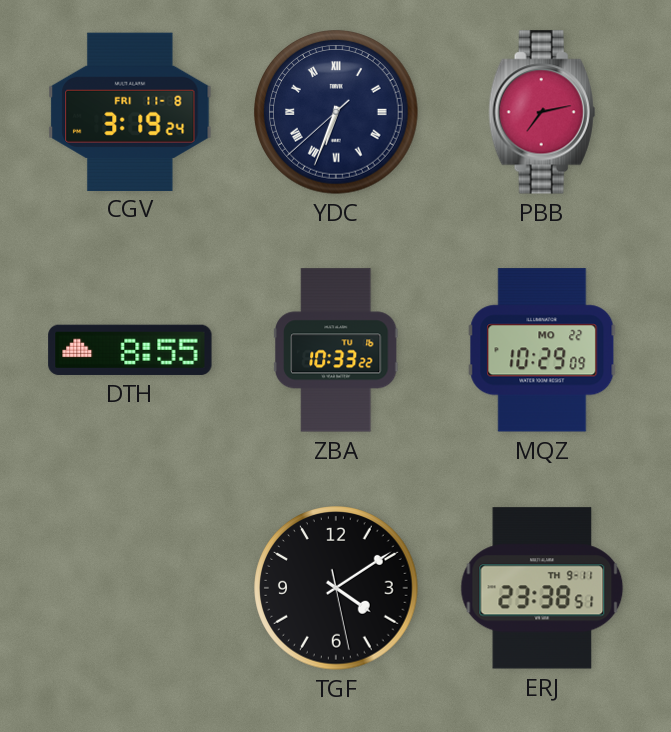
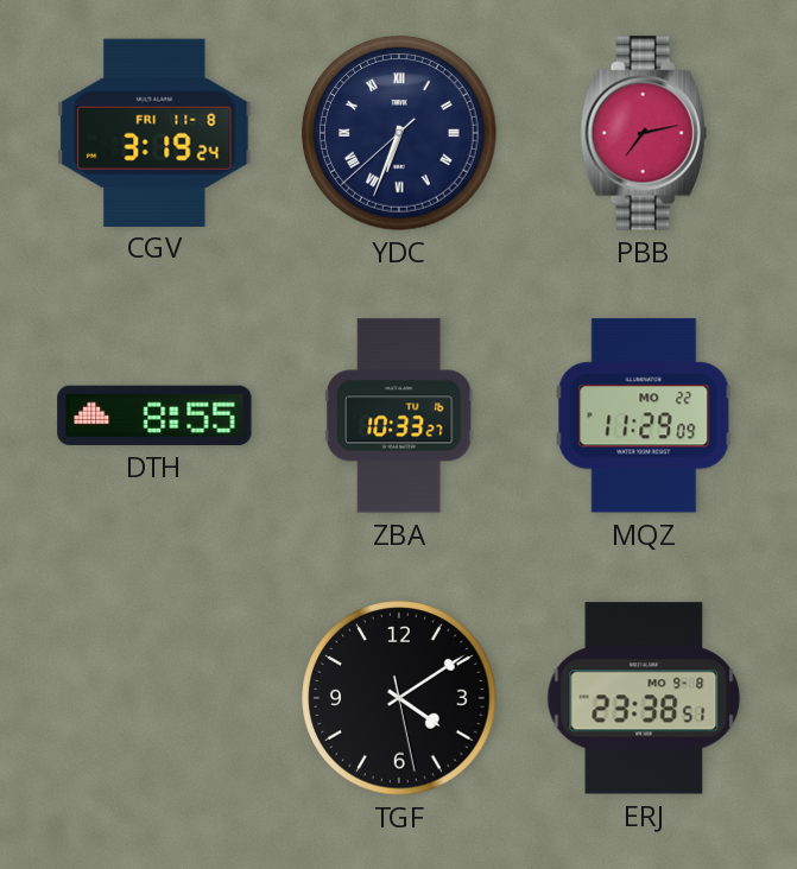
ZBA: 10:33:22 -> 10:33:27 (399, 416)
MQZ: 10:29 -> 11:29 (644, 416)
ERJ date: TH 9-11 -> MO 9-8 (644, 698)
